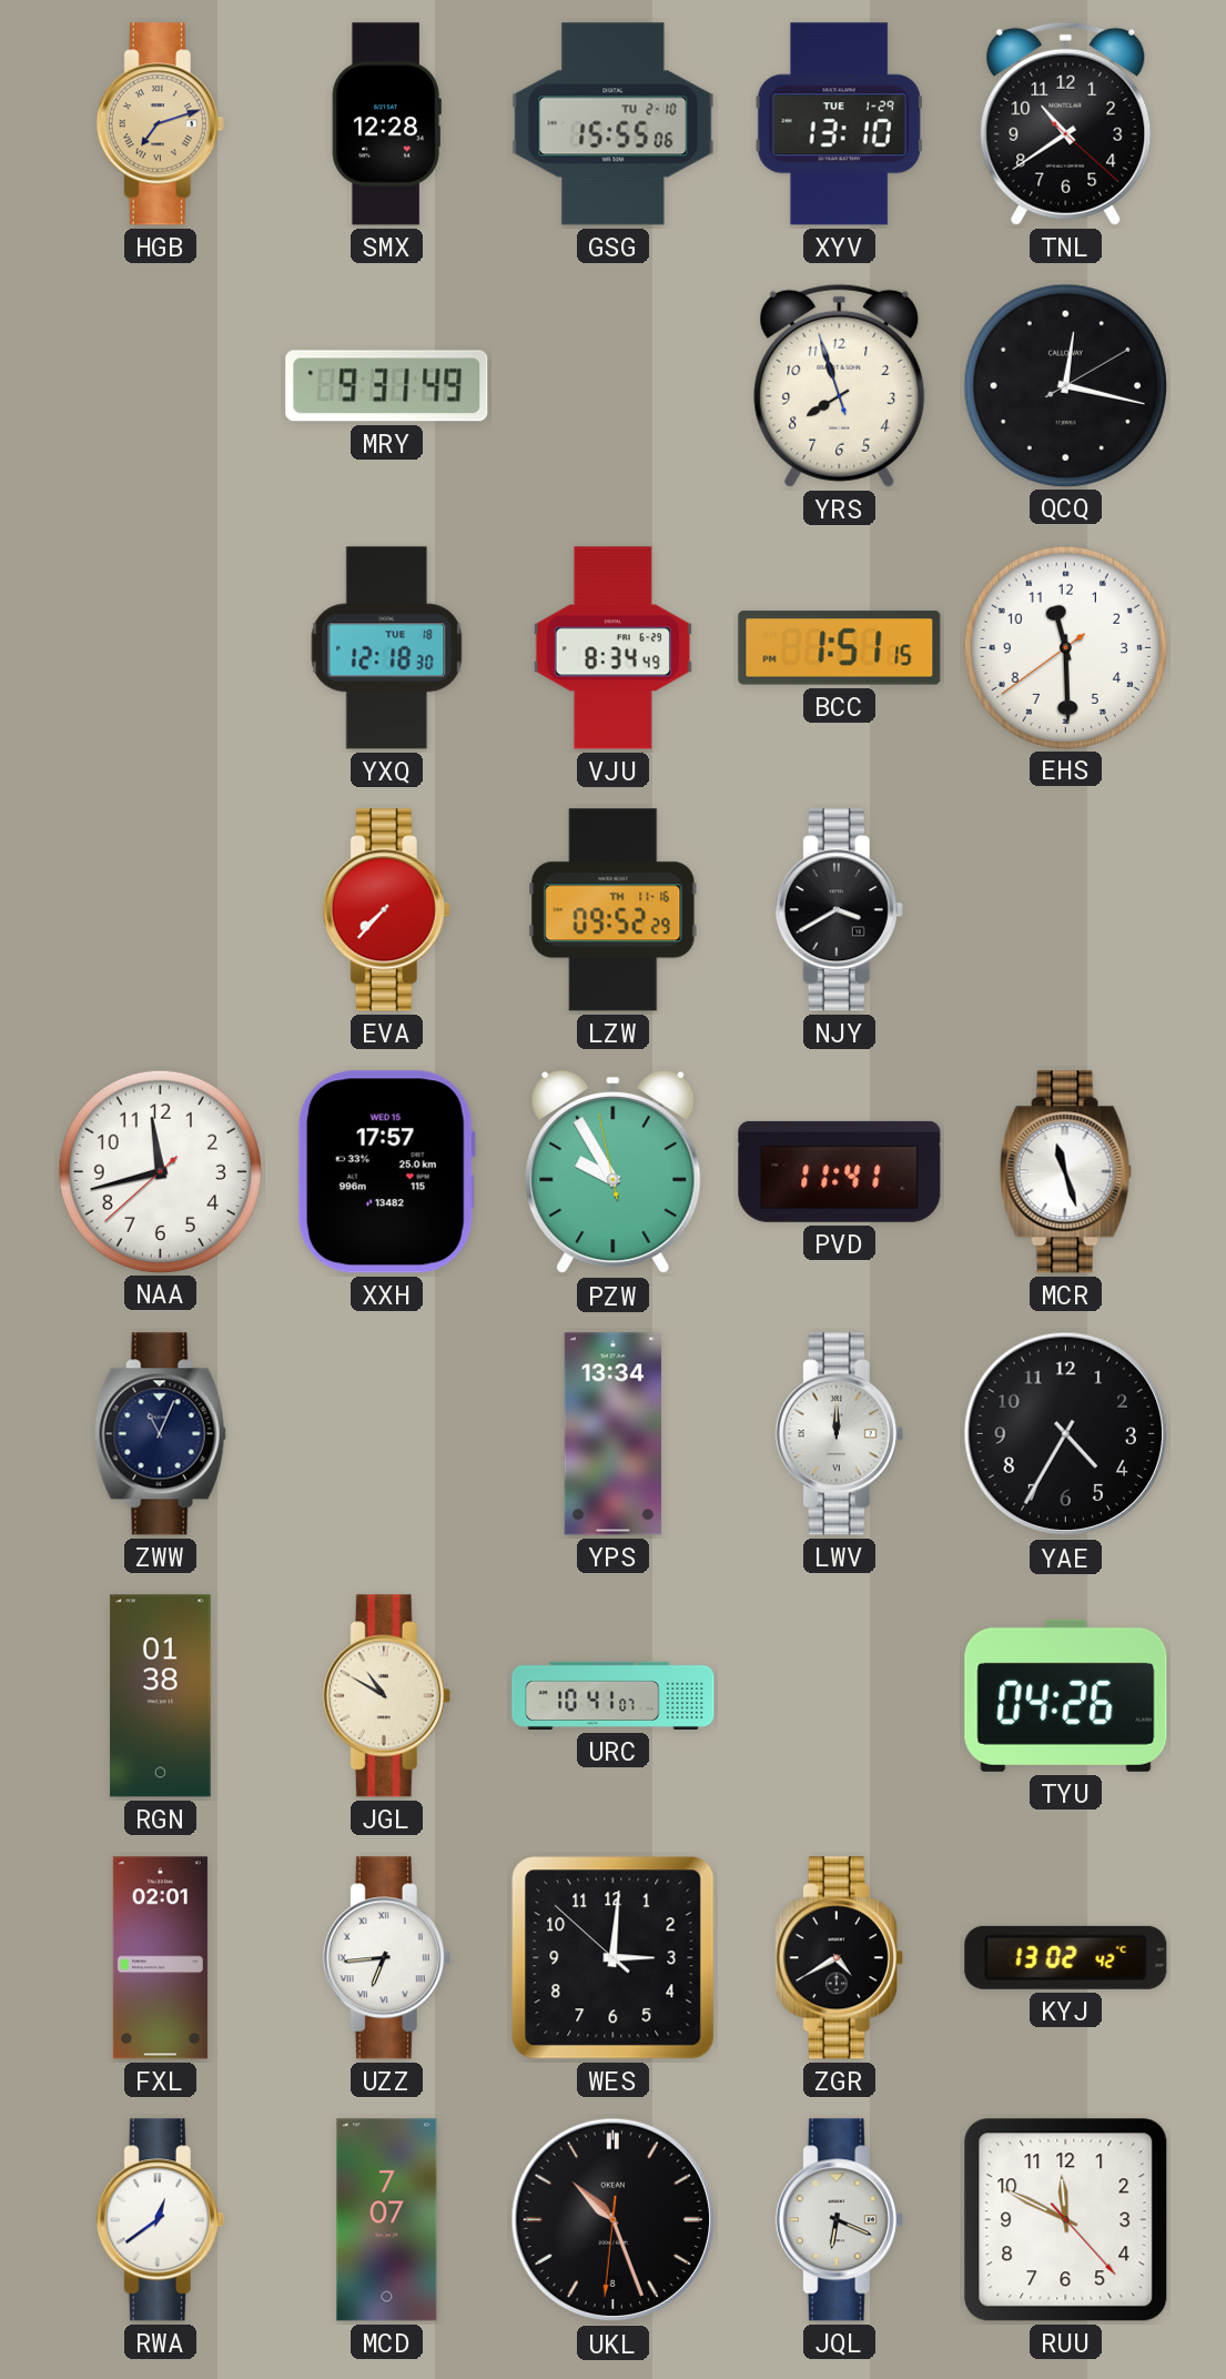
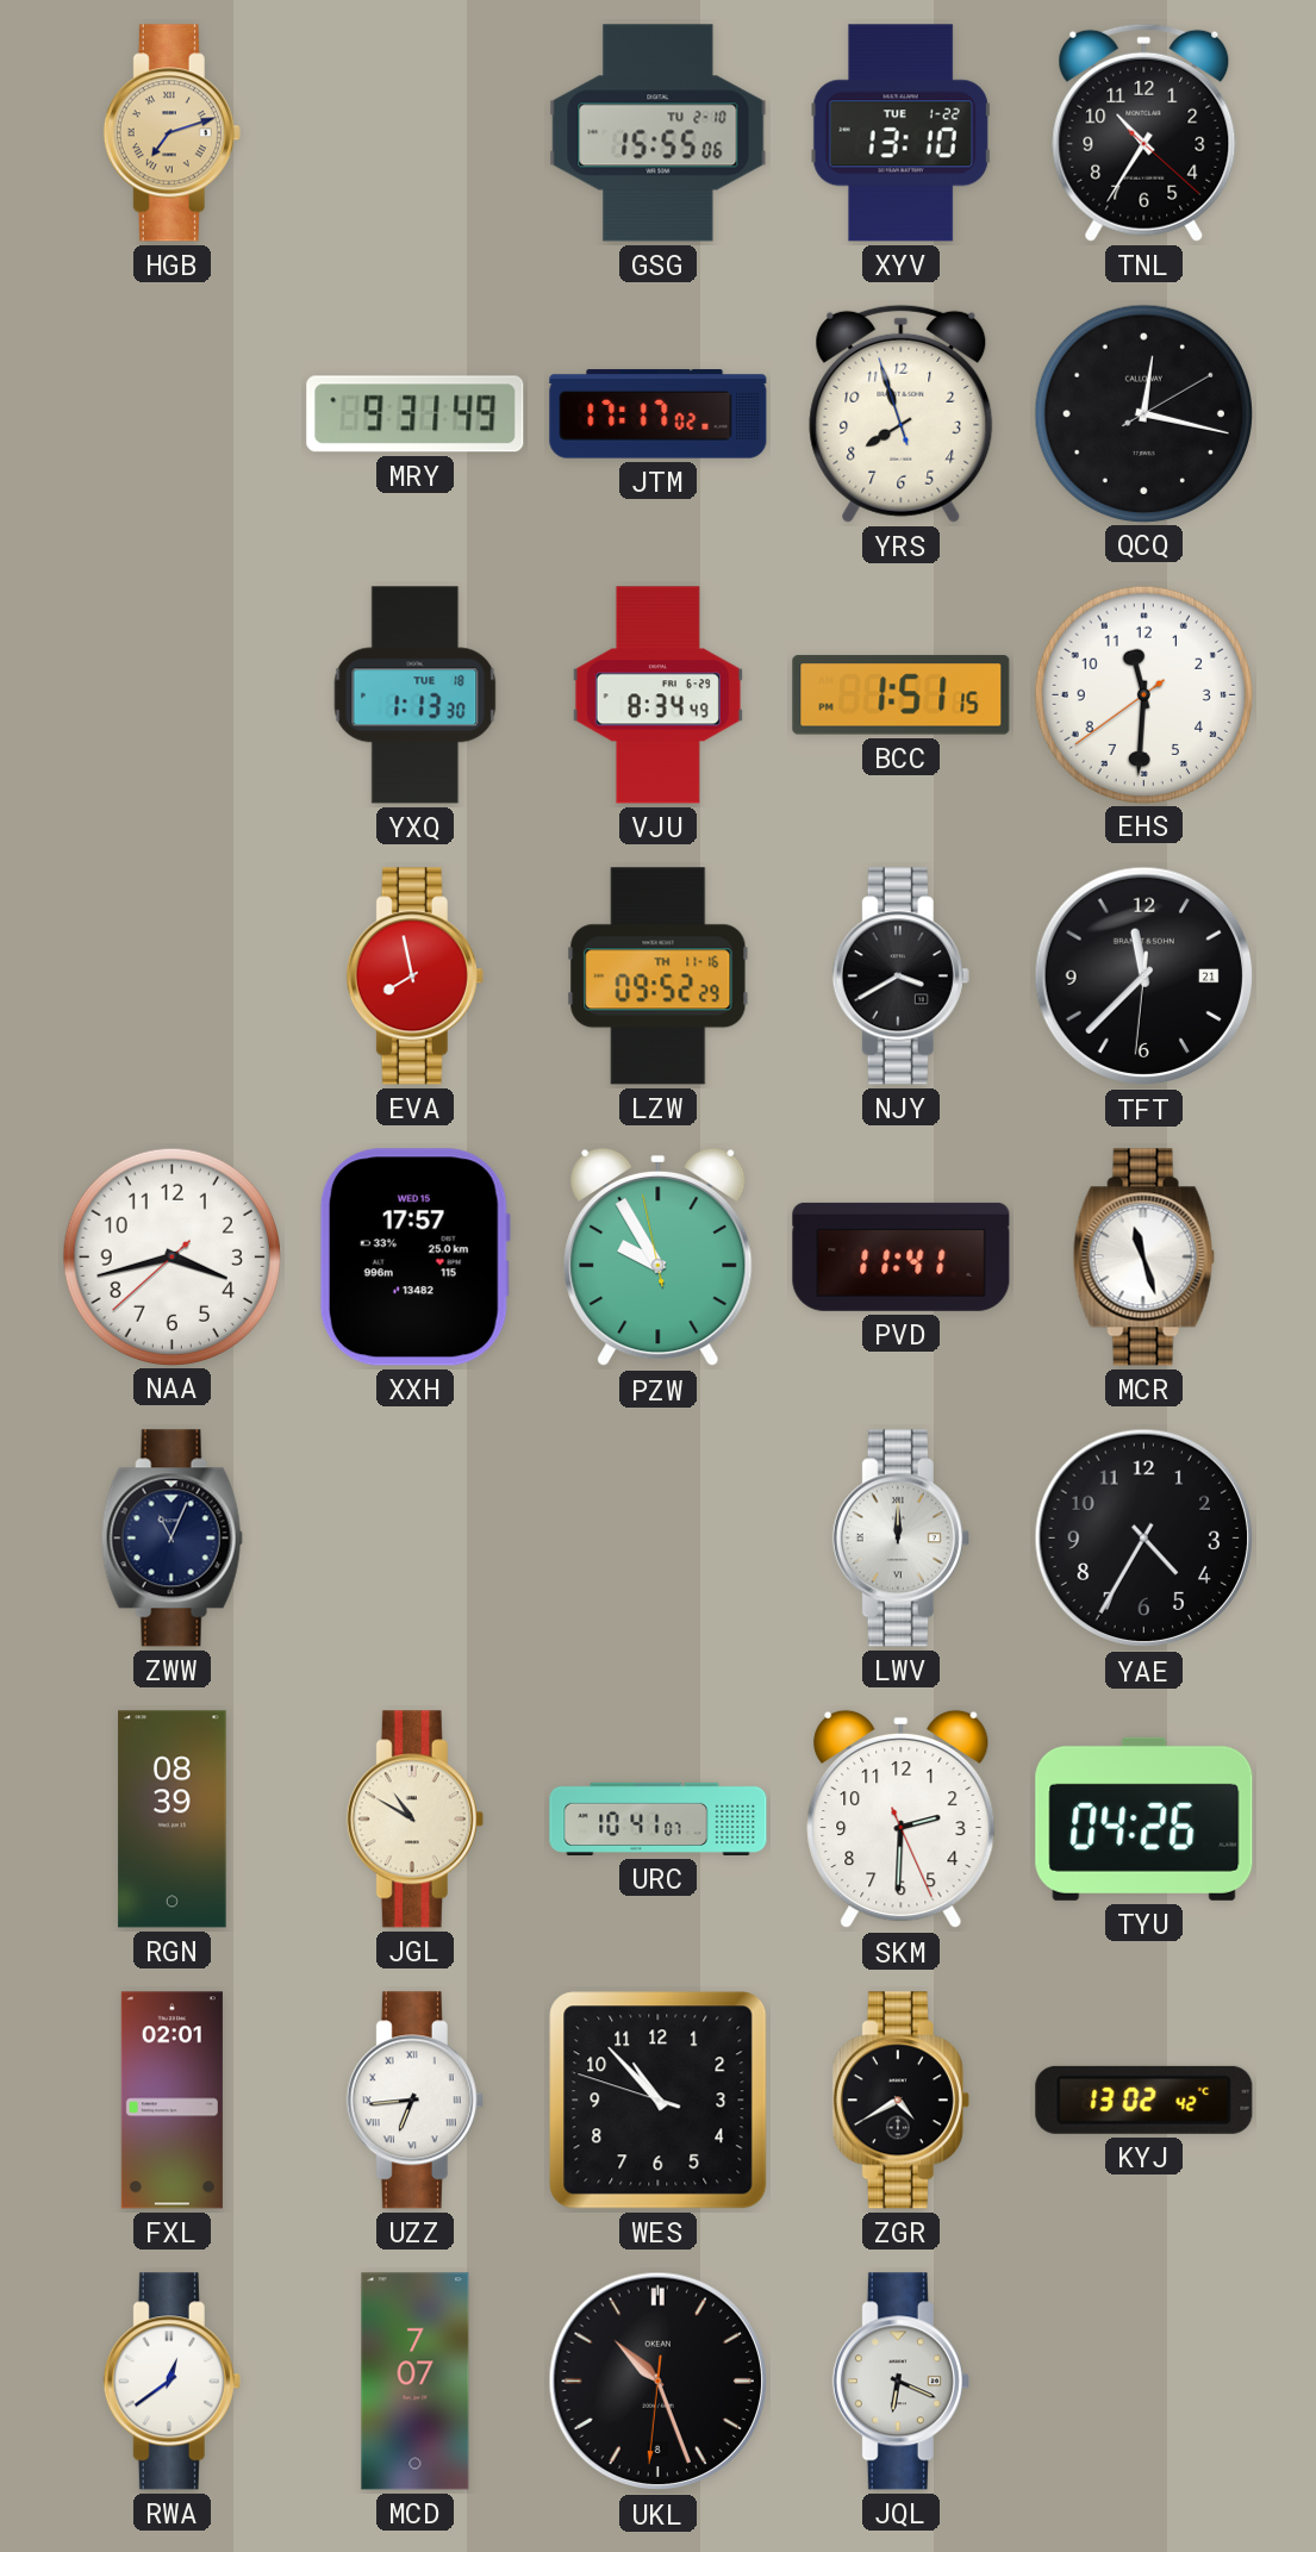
SMX: 12:28 -> none (386, 124)
XYV date: TUE 1-29 -> TUE 1-22 (900, 133)
TNL: 10:39 -> 10:35 (1145, 132)
JTM: none -> 17:17 (659, 414)
YXQ: 12:18 -> 1:13 (416, 695)
EHS: 11:29 -> 11:30 (1143, 694)
EVA: 7:37 -> 7:58 (414, 977)
TFT: none -> 11:37 (1145, 977)
NAA: 11:42 -> 3:42 (171, 1256)
YPS: 13:34 -> none (612, 1434)
RGN: 01:38 -> 08:39 (173, 1820)
SKM: none -> 2:30 (902, 1820)
WES: 3:00 -> 10:52 (659, 2101)
RUU: 11:49 -> none (1066, 2220)
